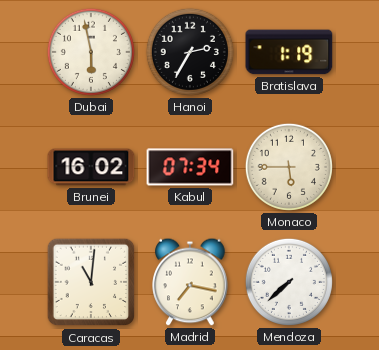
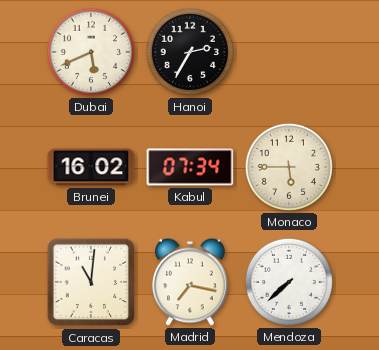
Dubai: 5:58 -> 5:41 (91, 52)
Bratislava: 1:19 -> none (289, 52)
